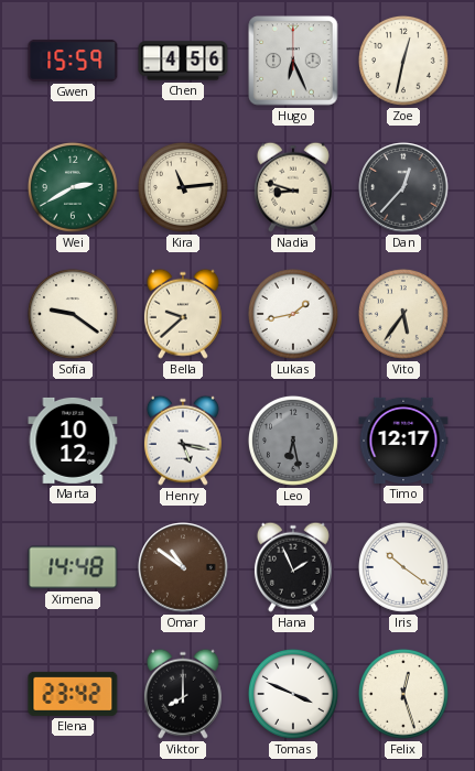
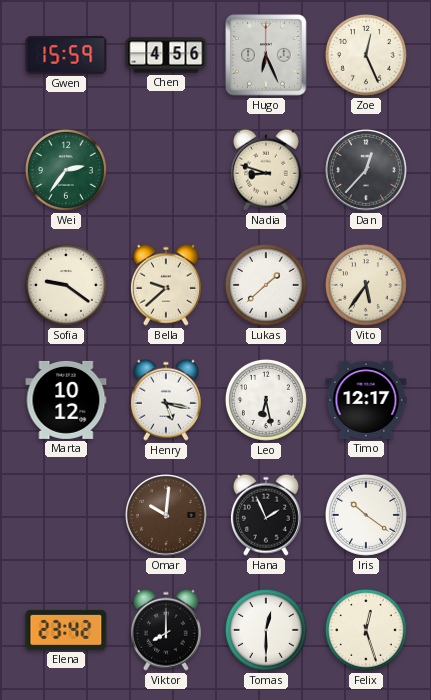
Zoe: 12:32 -> 12:26 (366, 55)
Wei: 2:40 -> 2:36 (66, 170)
Kira: 11:14 -> none (183, 187)
Lukas: 1:43 -> 1:38 (266, 285)
Leo dial: grey -> white (266, 400)
Ximena: 14:48 -> none (73, 567)
Omar: 10:51 -> 10:01 (166, 515)
Tomas: 3:49 -> 12:30 (266, 630)
